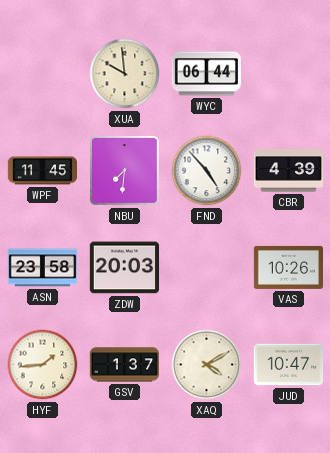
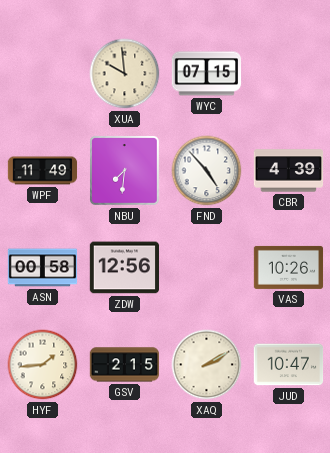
WYC: 06:44 -> 07:15 (207, 74)
WPF: 11:45 -> 11:49 (43, 171)
ASN: 23:58 -> 00:58 (43, 268)
ZDW: 20:03 -> 12:56 (124, 268)
GSV: 1:37 -> 2:15 (124, 365)
XAQ: 4:10 -> 2:10 (207, 365)
